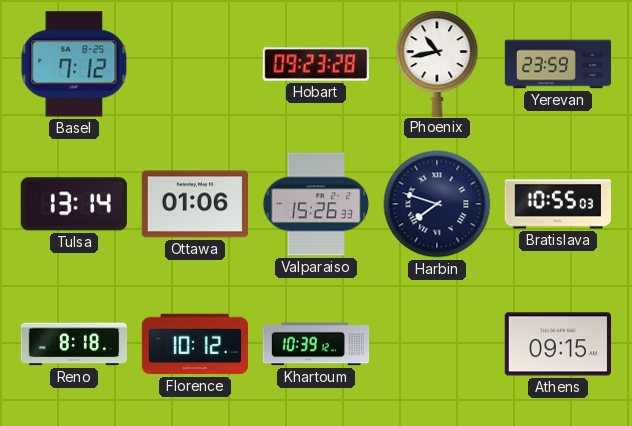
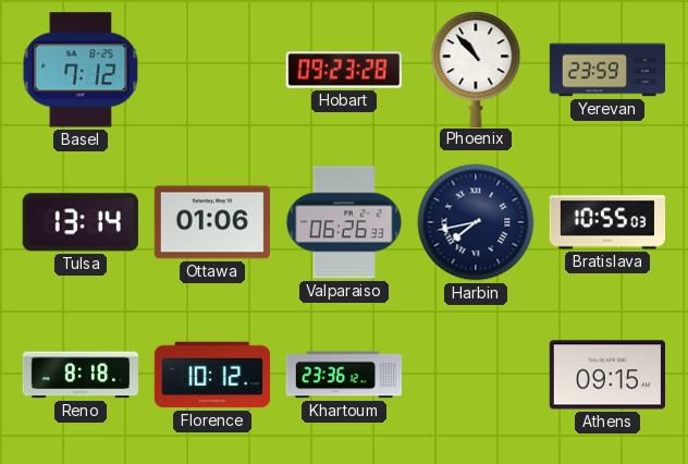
Phoenix: 10:43 -> 10:53 (476, 69)
Valparaiso: 15:26 -> 06:26 (344, 222)
Harbin: 7:48 -> 7:43 (476, 222)
Khartoum: 10:39 -> 23:36 (344, 375)
